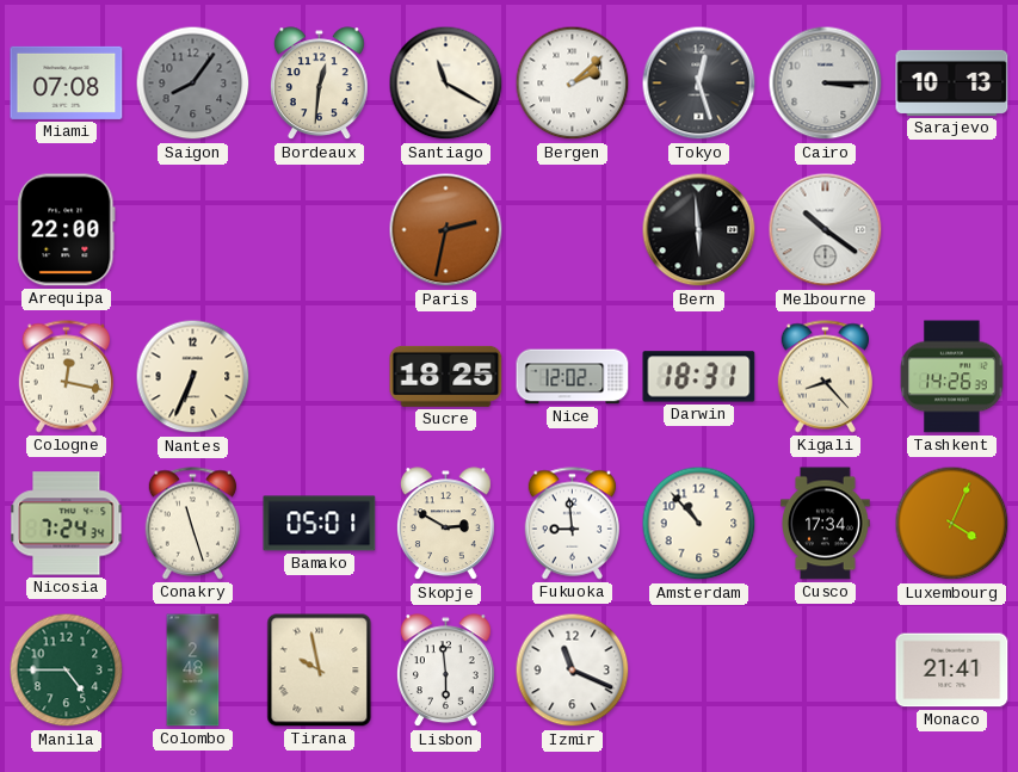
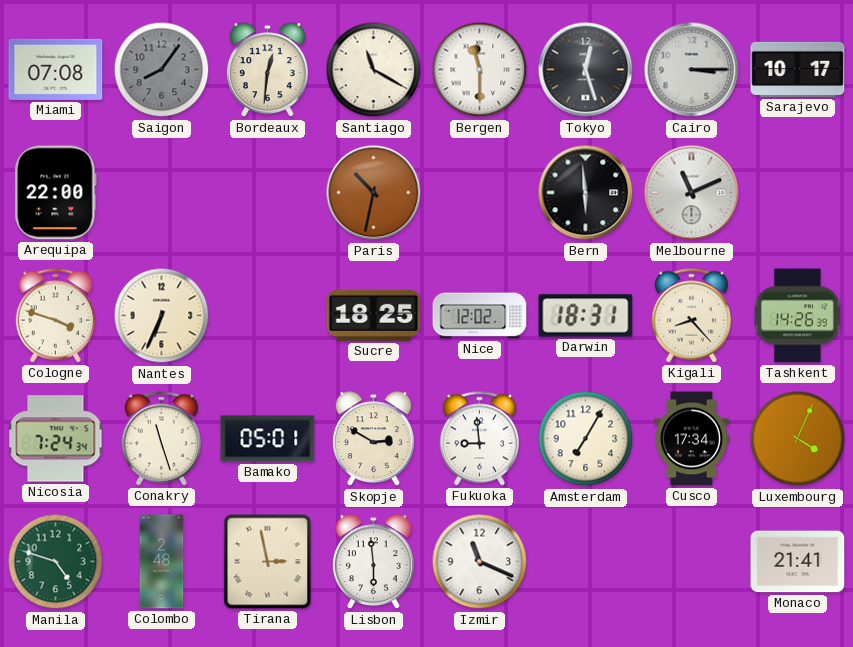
Bergen: 2:08 -> 11:30 (480, 70)
Sarajevo: 10:13 -> 10:17 (798, 69)
Paris: 2:32 -> 10:32 (374, 193)
Melbourne: 10:21 -> 11:11 (692, 193)
Cologne: 12:17 -> 3:48 (55, 316)
Amsterdam: 10:53 -> 7:05 (586, 439)
Manila: 4:45 -> 4:48 (56, 562)
Tirana: 9:58 -> 2:58 (268, 562)
